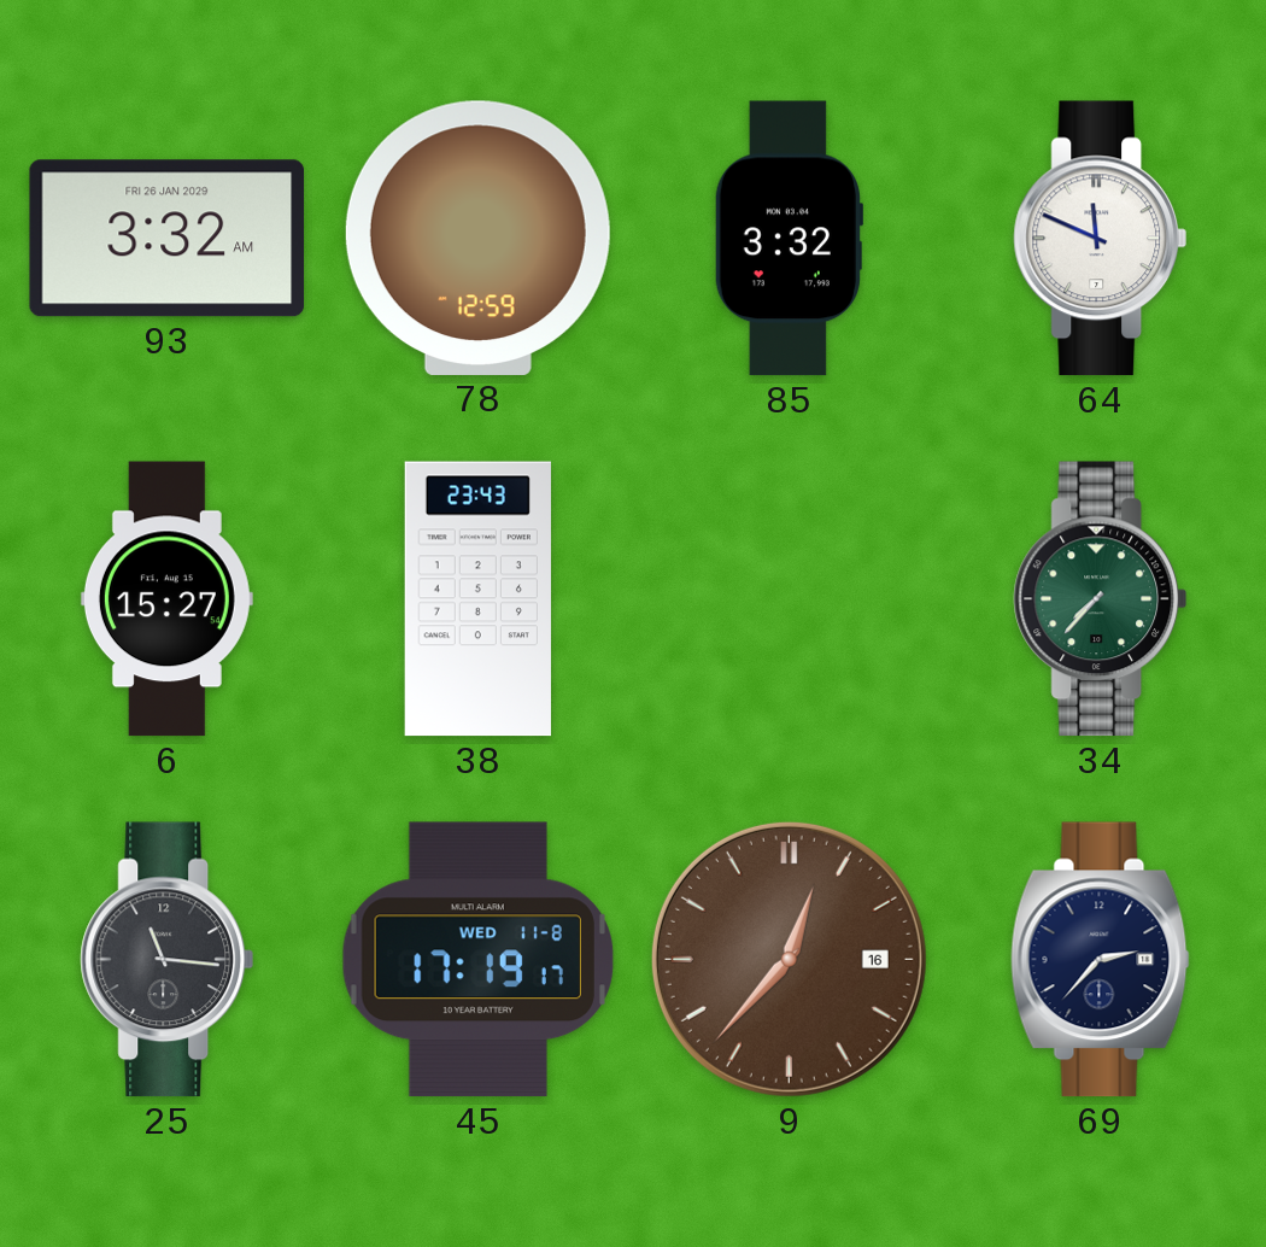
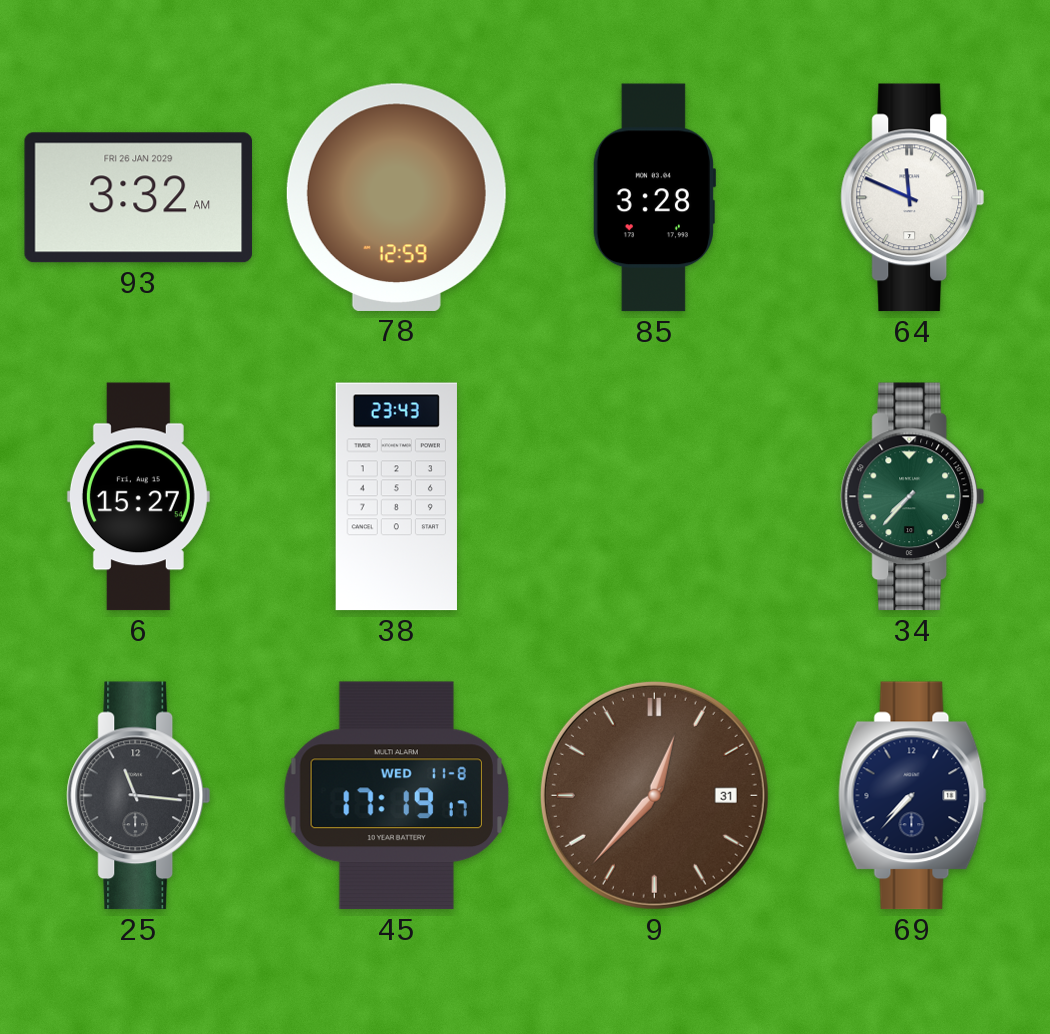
85: 3:32 -> 3:28 (653, 198)
9 date: 16 -> 31 (654, 795)
69: 2:37 -> 7:37 (912, 796)
